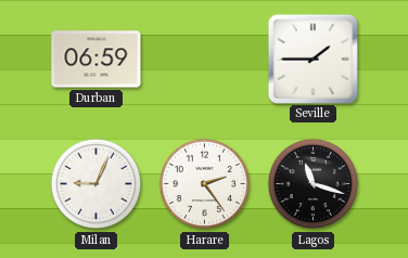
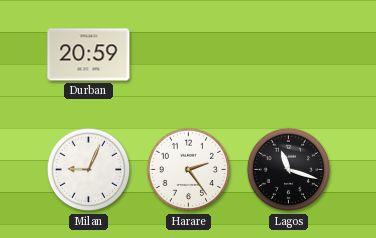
Durban: 06:59 -> 20:59 (89, 55)
Seville: 1:45 -> none (313, 59)
